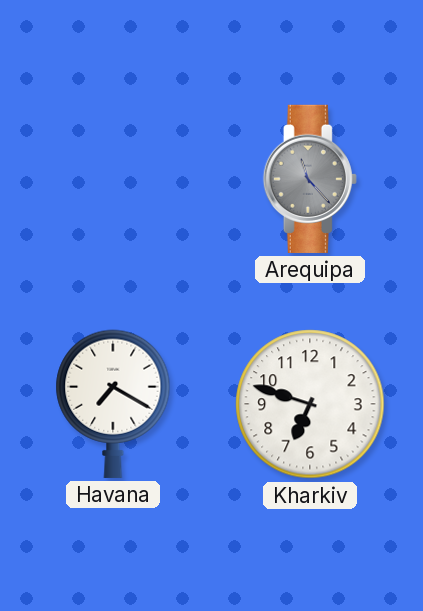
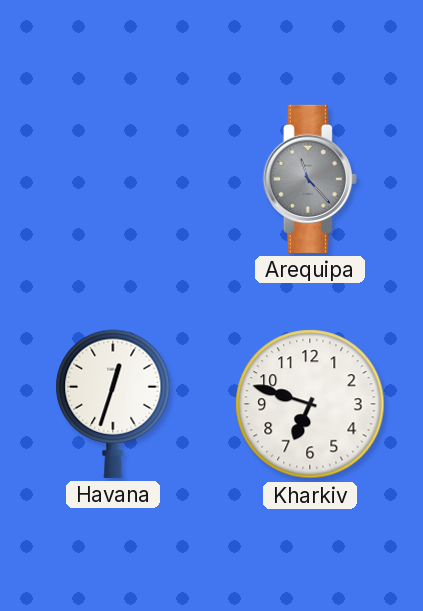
Havana: 7:20 -> 12:33 (113, 404)
